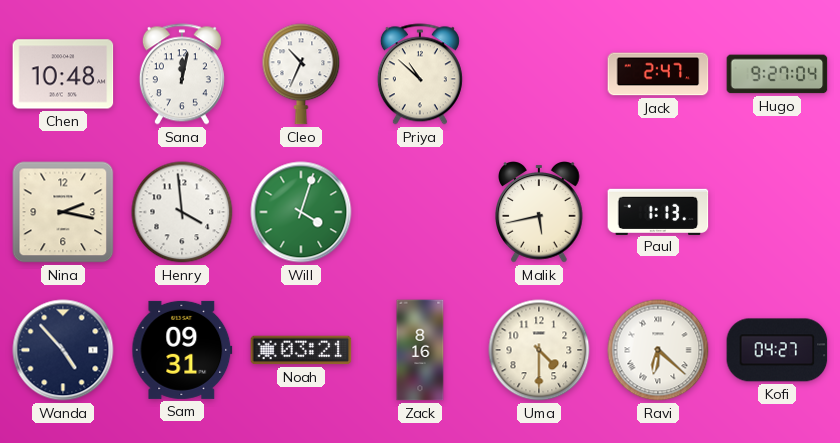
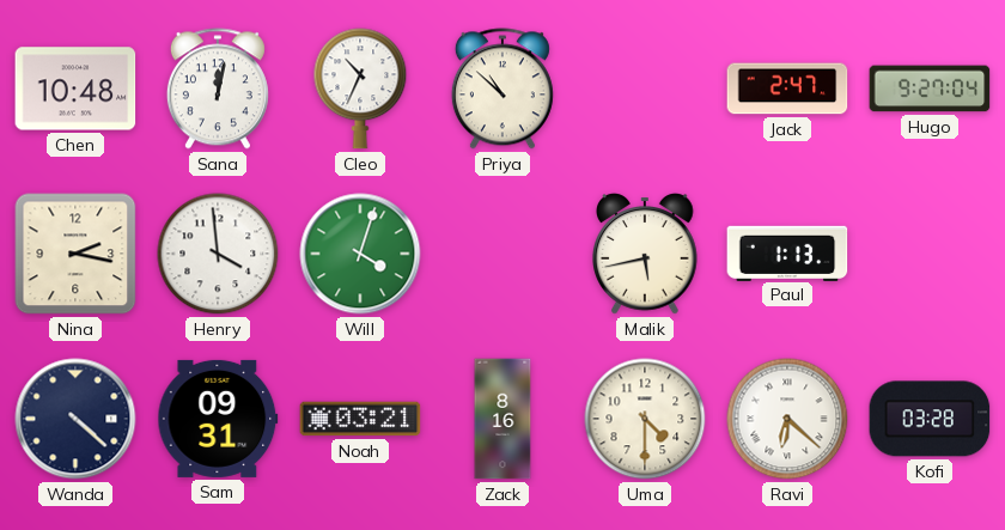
Wanda: 4:53 -> 4:22 (75, 419)
Kofi: 04:27 -> 03:28 (930, 419)
